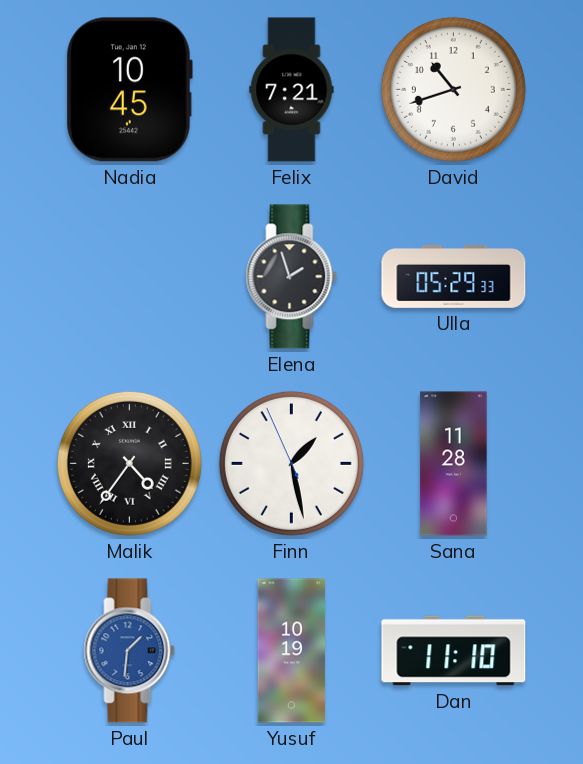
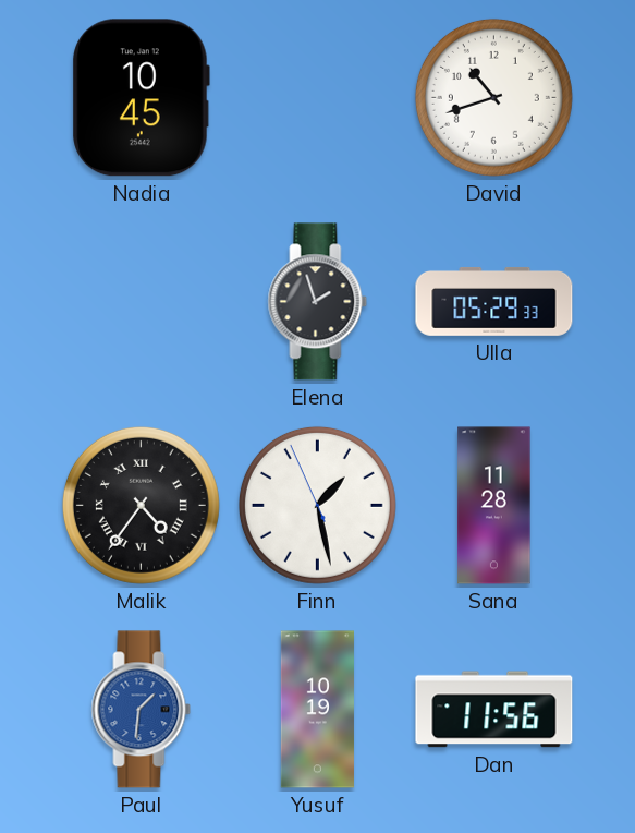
Felix: 7:21 -> none (292, 90)
Dan: 11:10 -> 11:56 (494, 710)
